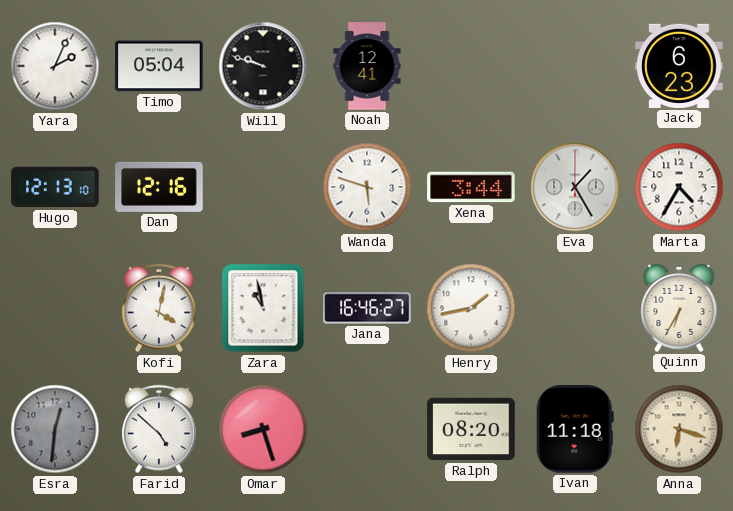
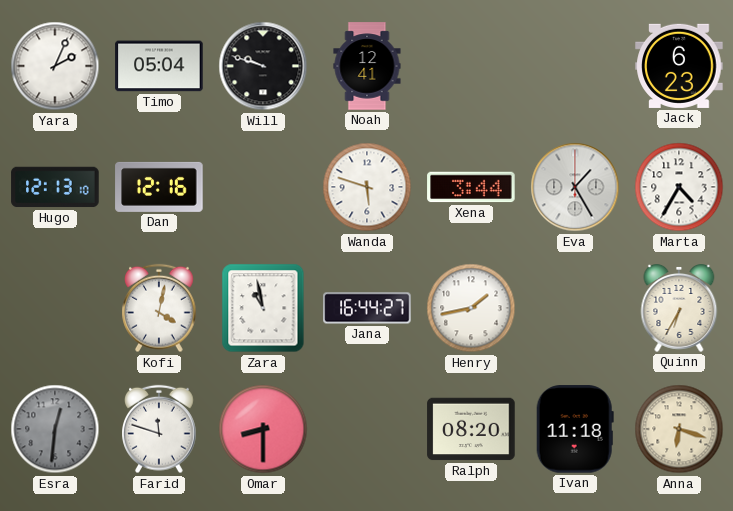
Jana: 16:46 -> 16:44 (367, 308)
Farid: 4:52 -> 11:48 (160, 429)
Omar: 8:27 -> 8:30 (263, 429)
